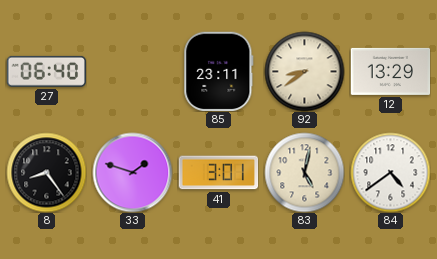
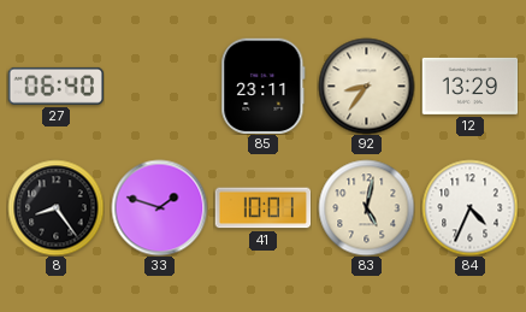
92: 8:39 -> 8:36 (366, 86)
41: 3:01 -> 10:01 (262, 208)
84: 4:39 -> 4:34 (469, 207)
